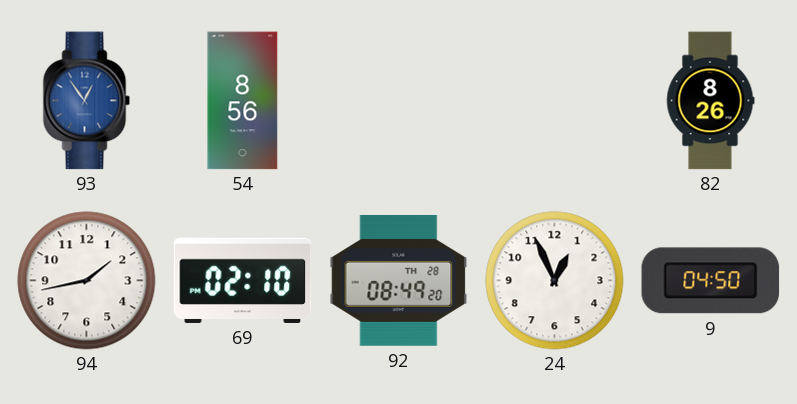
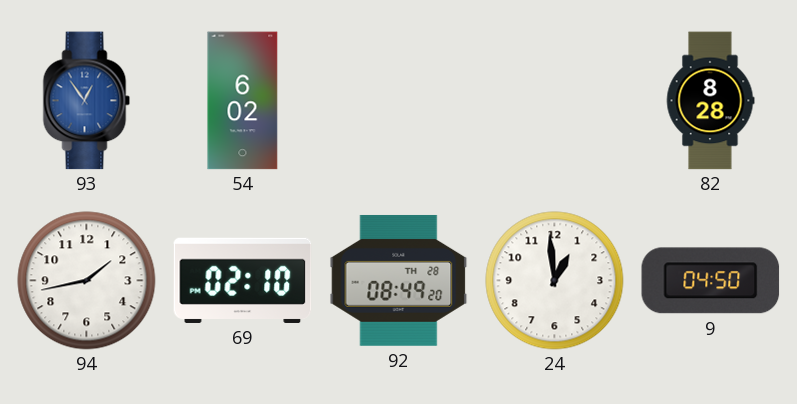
54: 8:56 -> 6:02 (243, 101)
82: 8:26 -> 8:28 (710, 101)
24: 12:56 -> 12:59 (555, 281)
